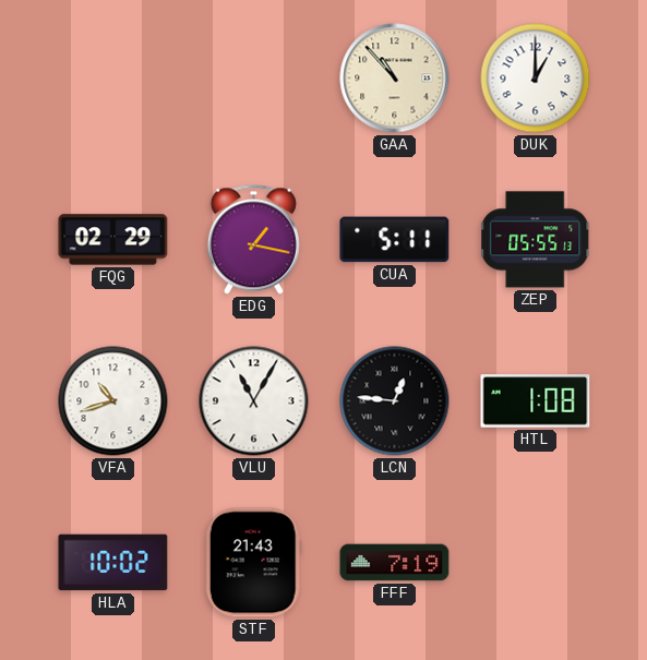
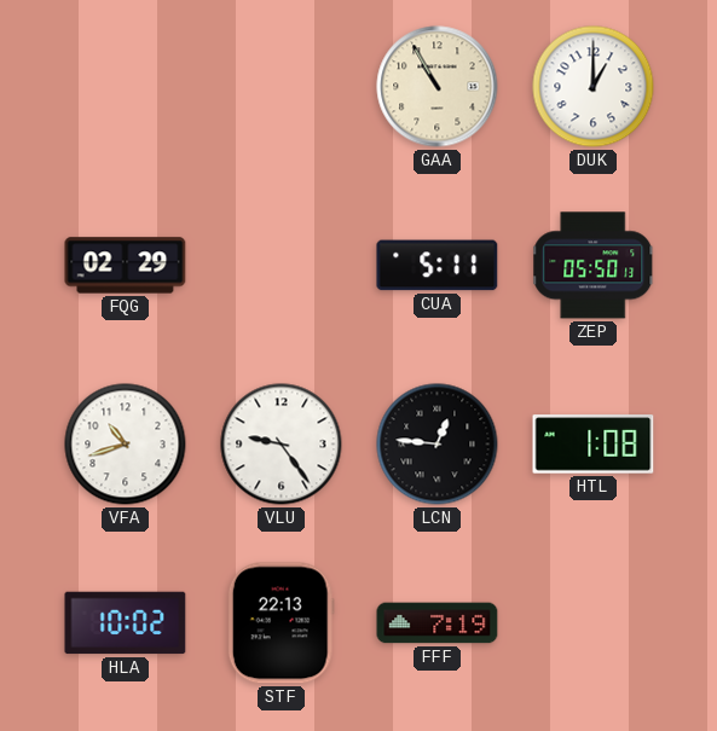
GAA: 10:53 -> 10:55 (438, 87)
EDG: 1:17 -> none (253, 240)
ZEP: 05:55 -> 05:50 (594, 266)
VLU: 11:05 -> 9:24 (282, 445)
STF: 21:43 -> 22:13 (281, 623)
